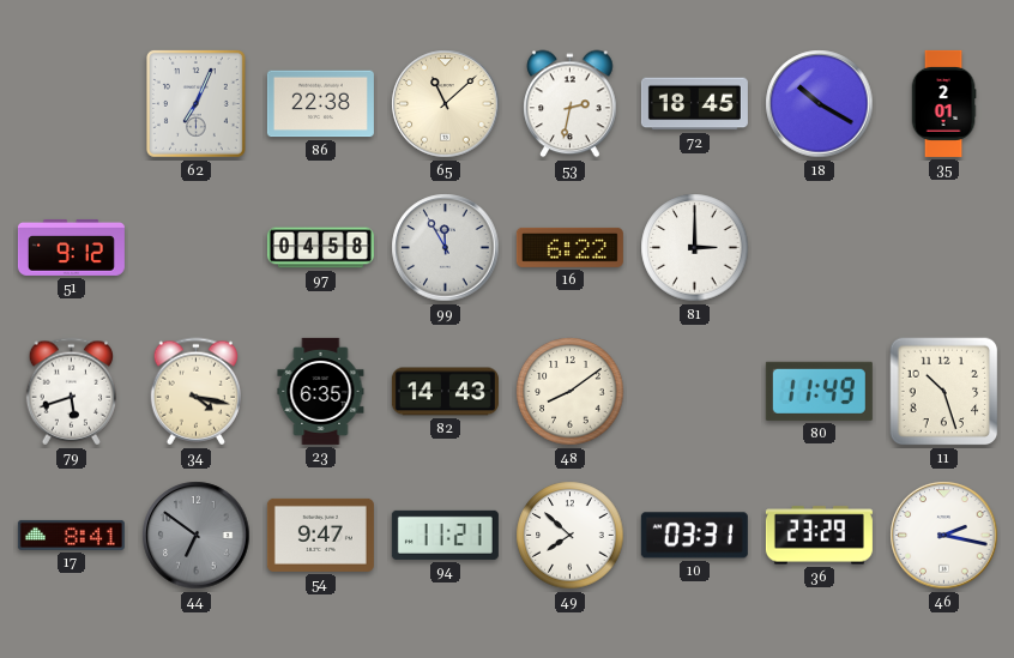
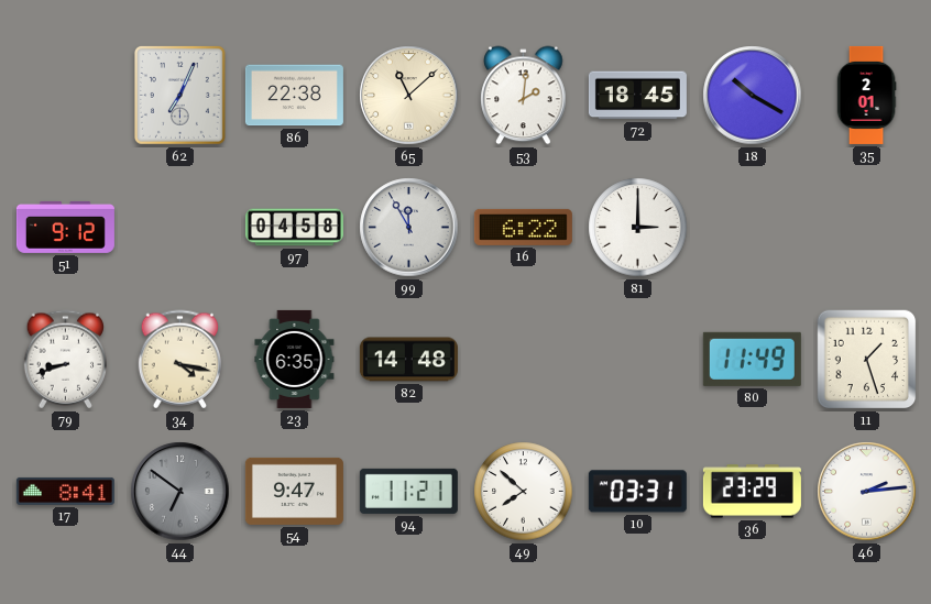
53: 2:32 -> 2:01 (524, 96)
79: 5:42 -> 8:42 (65, 360)
82: 14:43 -> 14:48 (408, 360)
48: 8:09 -> none (571, 392)
11: 10:27 -> 1:27 (867, 360)
46: 2:17 -> 2:14 (867, 492)
